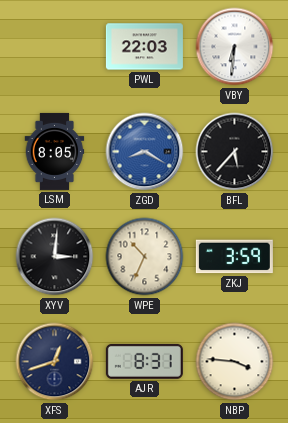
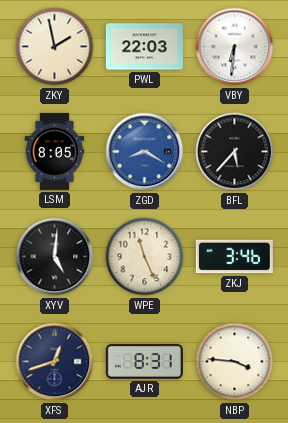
ZKY: none -> 1:58 (55, 47)
XYV: 3:01 -> 5:01 (55, 257)
WPE: 10:34 -> 11:26 (145, 257)
ZKJ: 3:59 -> 3:46 (234, 257)
